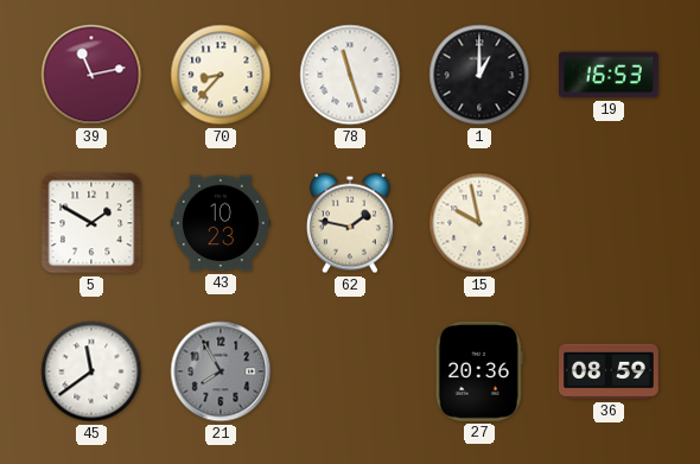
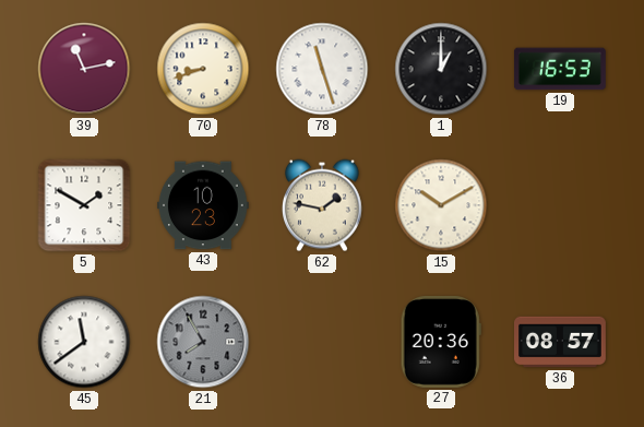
70: 8:37 -> 8:42 (203, 69)
15: 9:58 -> 10:10 (441, 205)
36: 08:59 -> 08:57 (561, 342)
